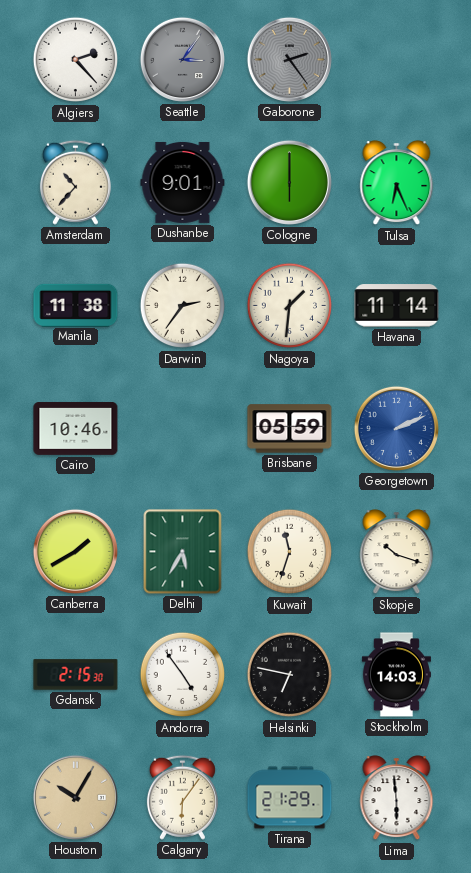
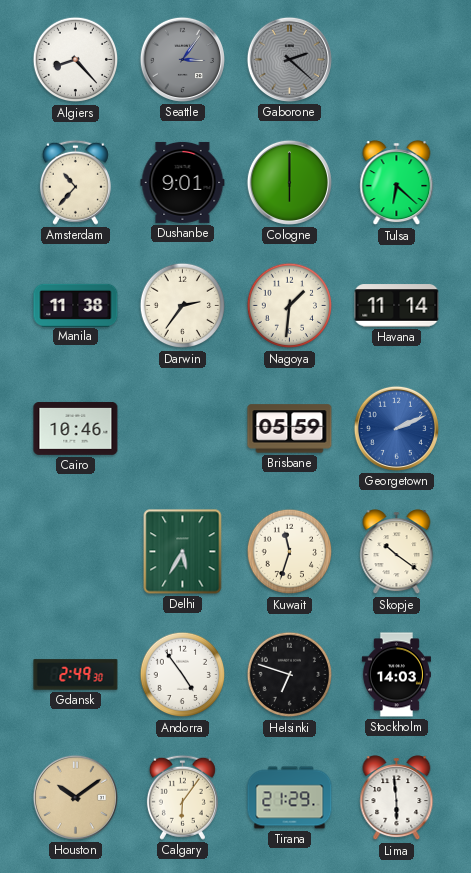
Algiers: 2:23 -> 8:23 (76, 60)
Gaborone: 2:24 -> 2:22 (289, 59)
Tulsa: 6:26 -> 6:22 (397, 183)
Canberra: 1:40 -> none (75, 551)
Skopje: 10:18 -> 10:21 (397, 552)
Gdansk: 2:15 -> 2:49 (76, 675)
Helsinki: 6:47 -> 6:48 (290, 675)
Houston: 10:05 -> 10:09 (75, 797)
